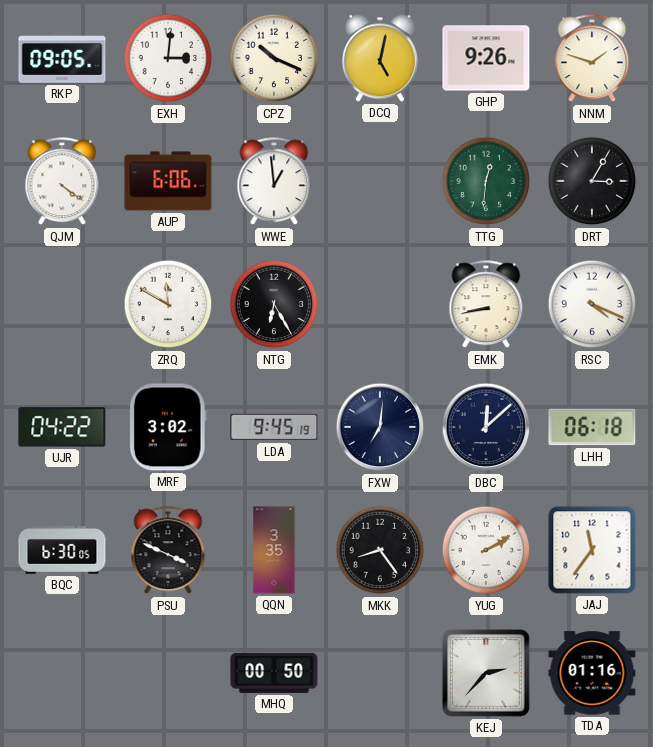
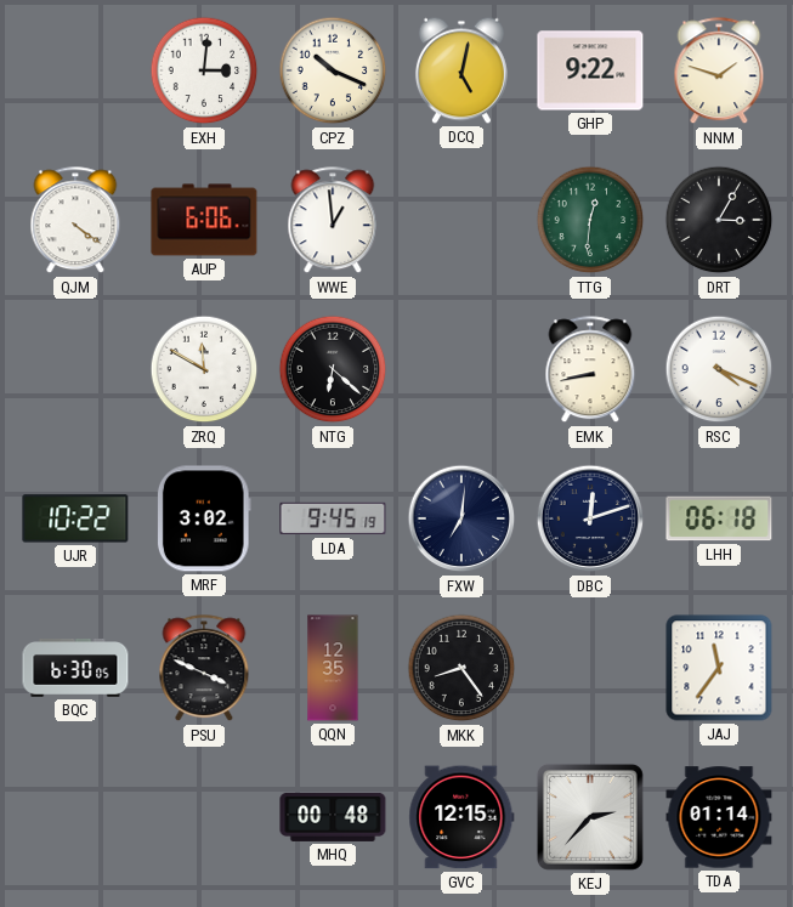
RKP: 09:05 -> none (62, 59)
GHP: 9:26 -> 9:22 (590, 70)
NTG: 6:25 -> 6:22 (333, 369)
UJR: 04:22 -> 10:22 (75, 518)
DBC: 12:08 -> 12:12 (590, 518)
QQN: 3:35 -> 12:35 (333, 668)
YUG: 2:10 -> none (486, 550)
MHQ: 00:50 -> 00:48 (333, 817)
GVC: none -> 12:15 (461, 817)
TDA: 01:16 -> 01:14 (719, 817)
